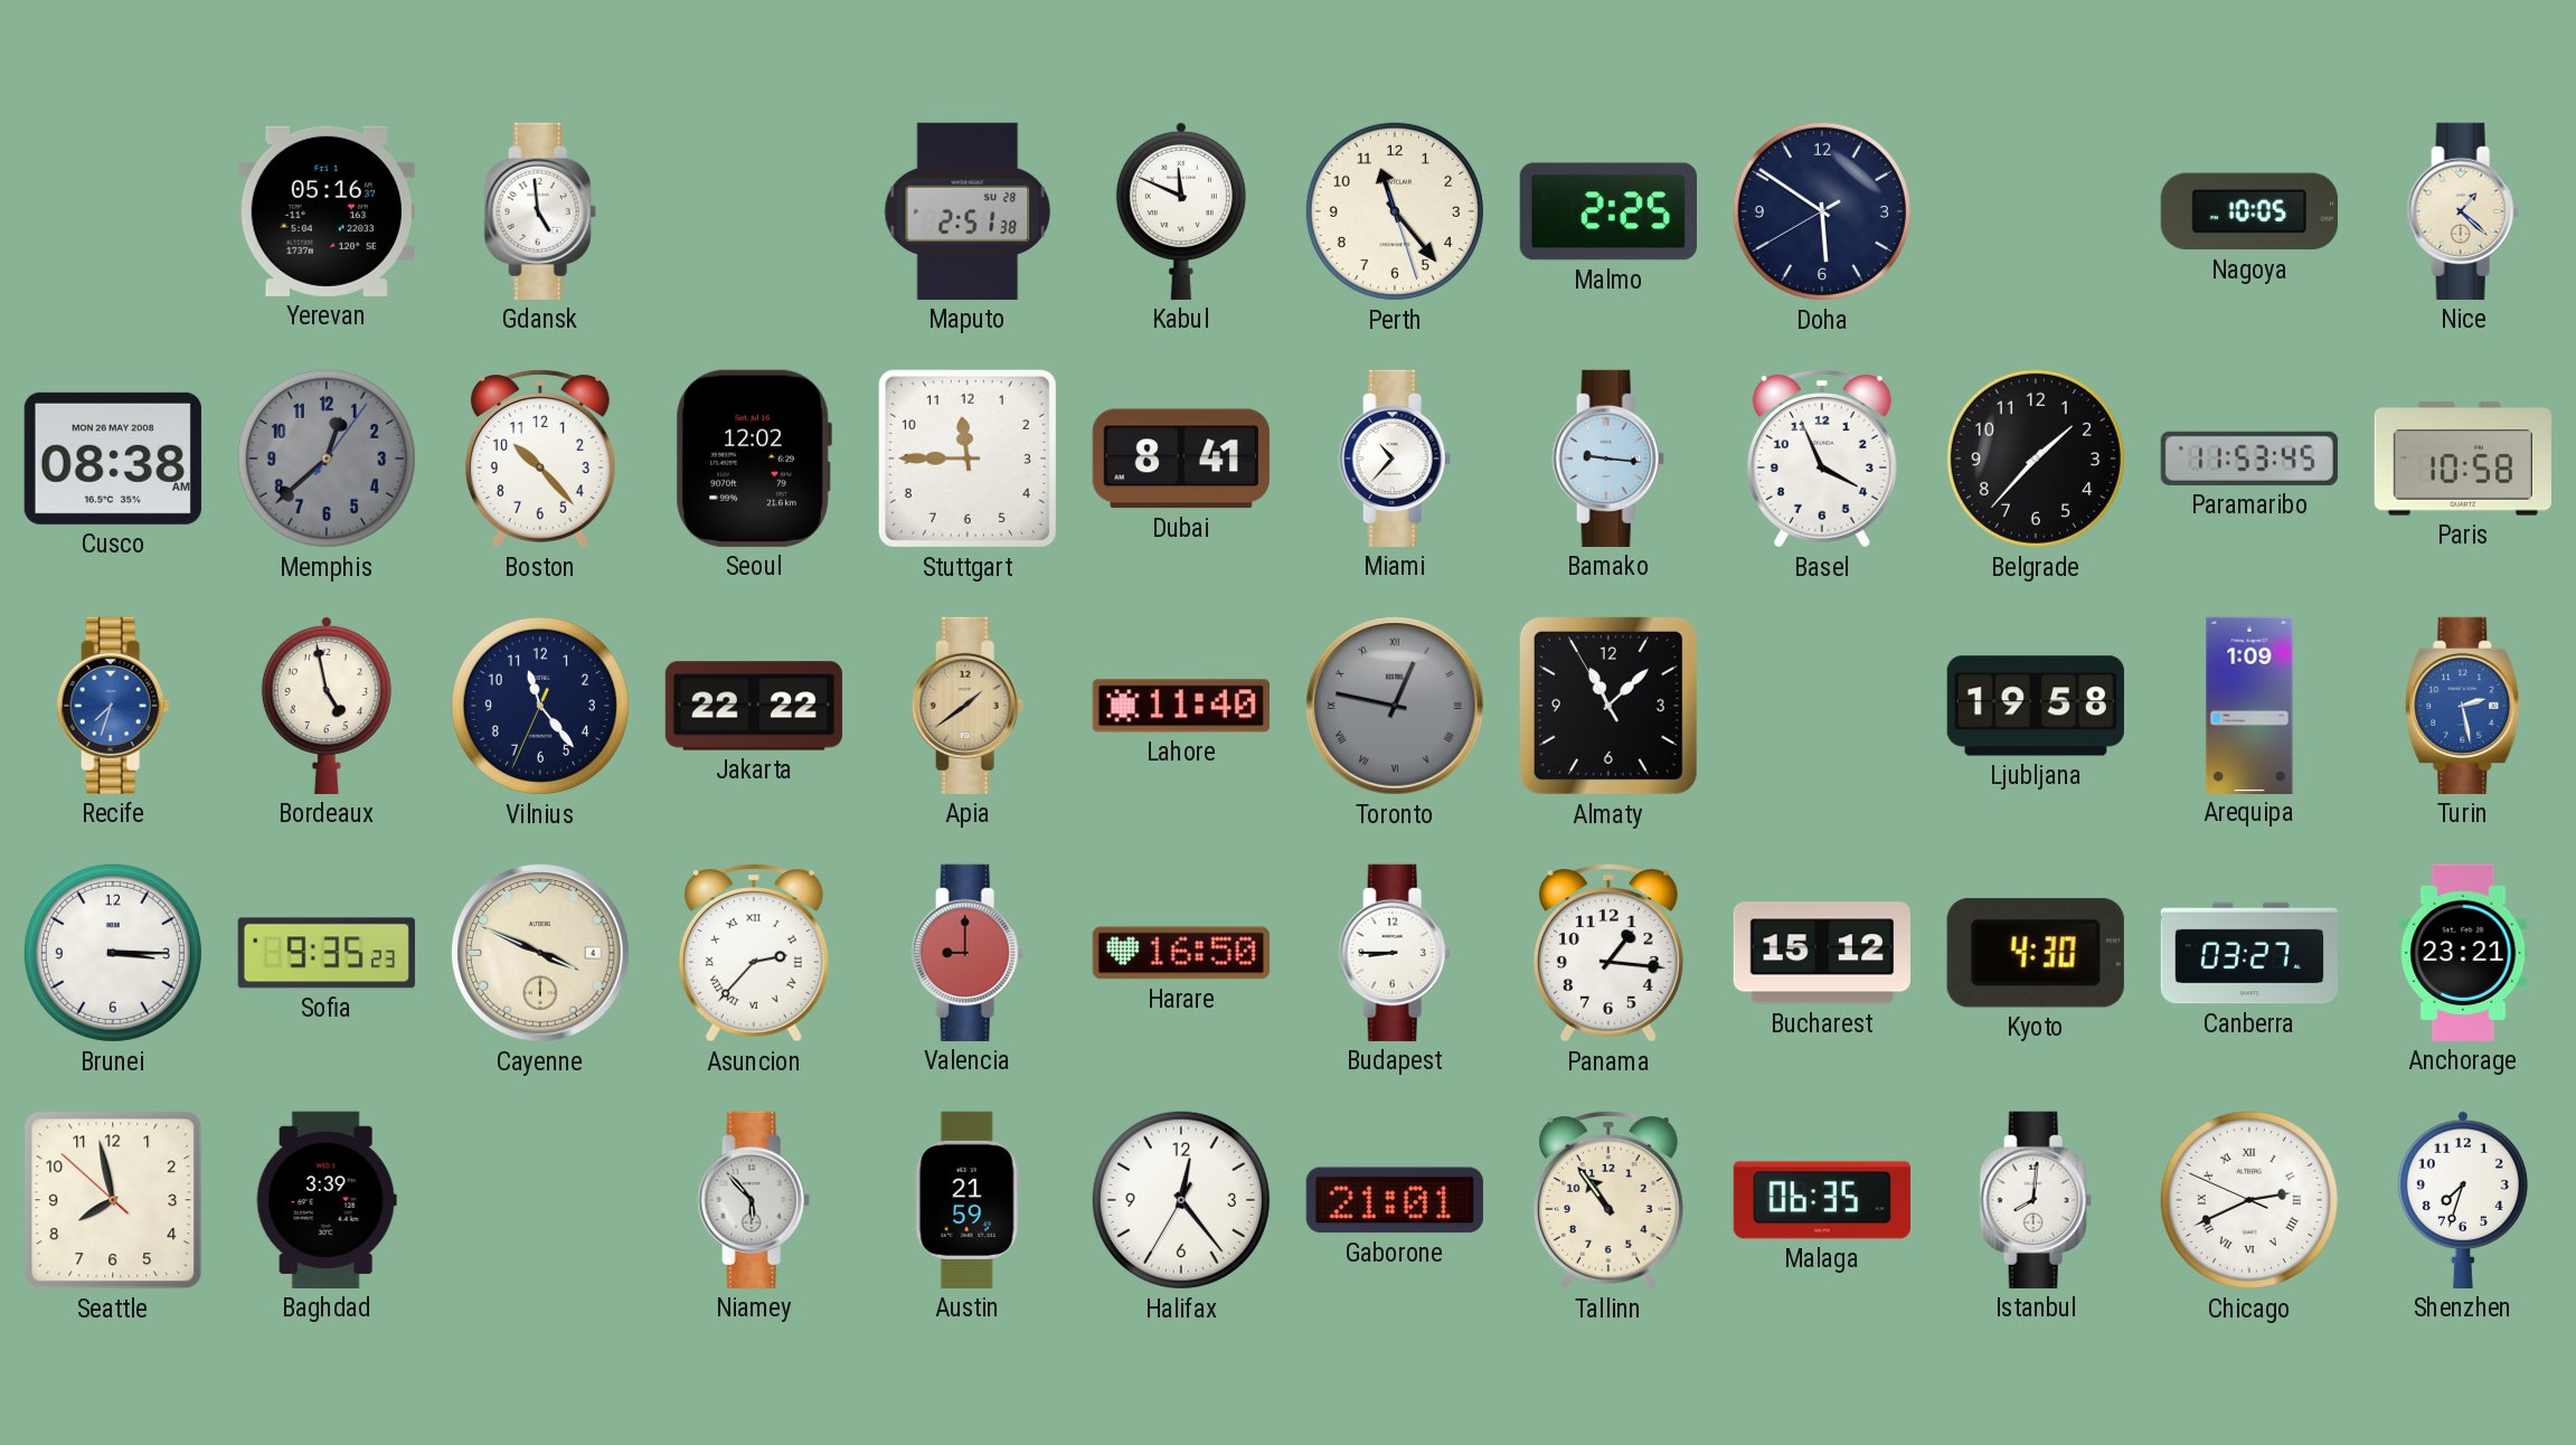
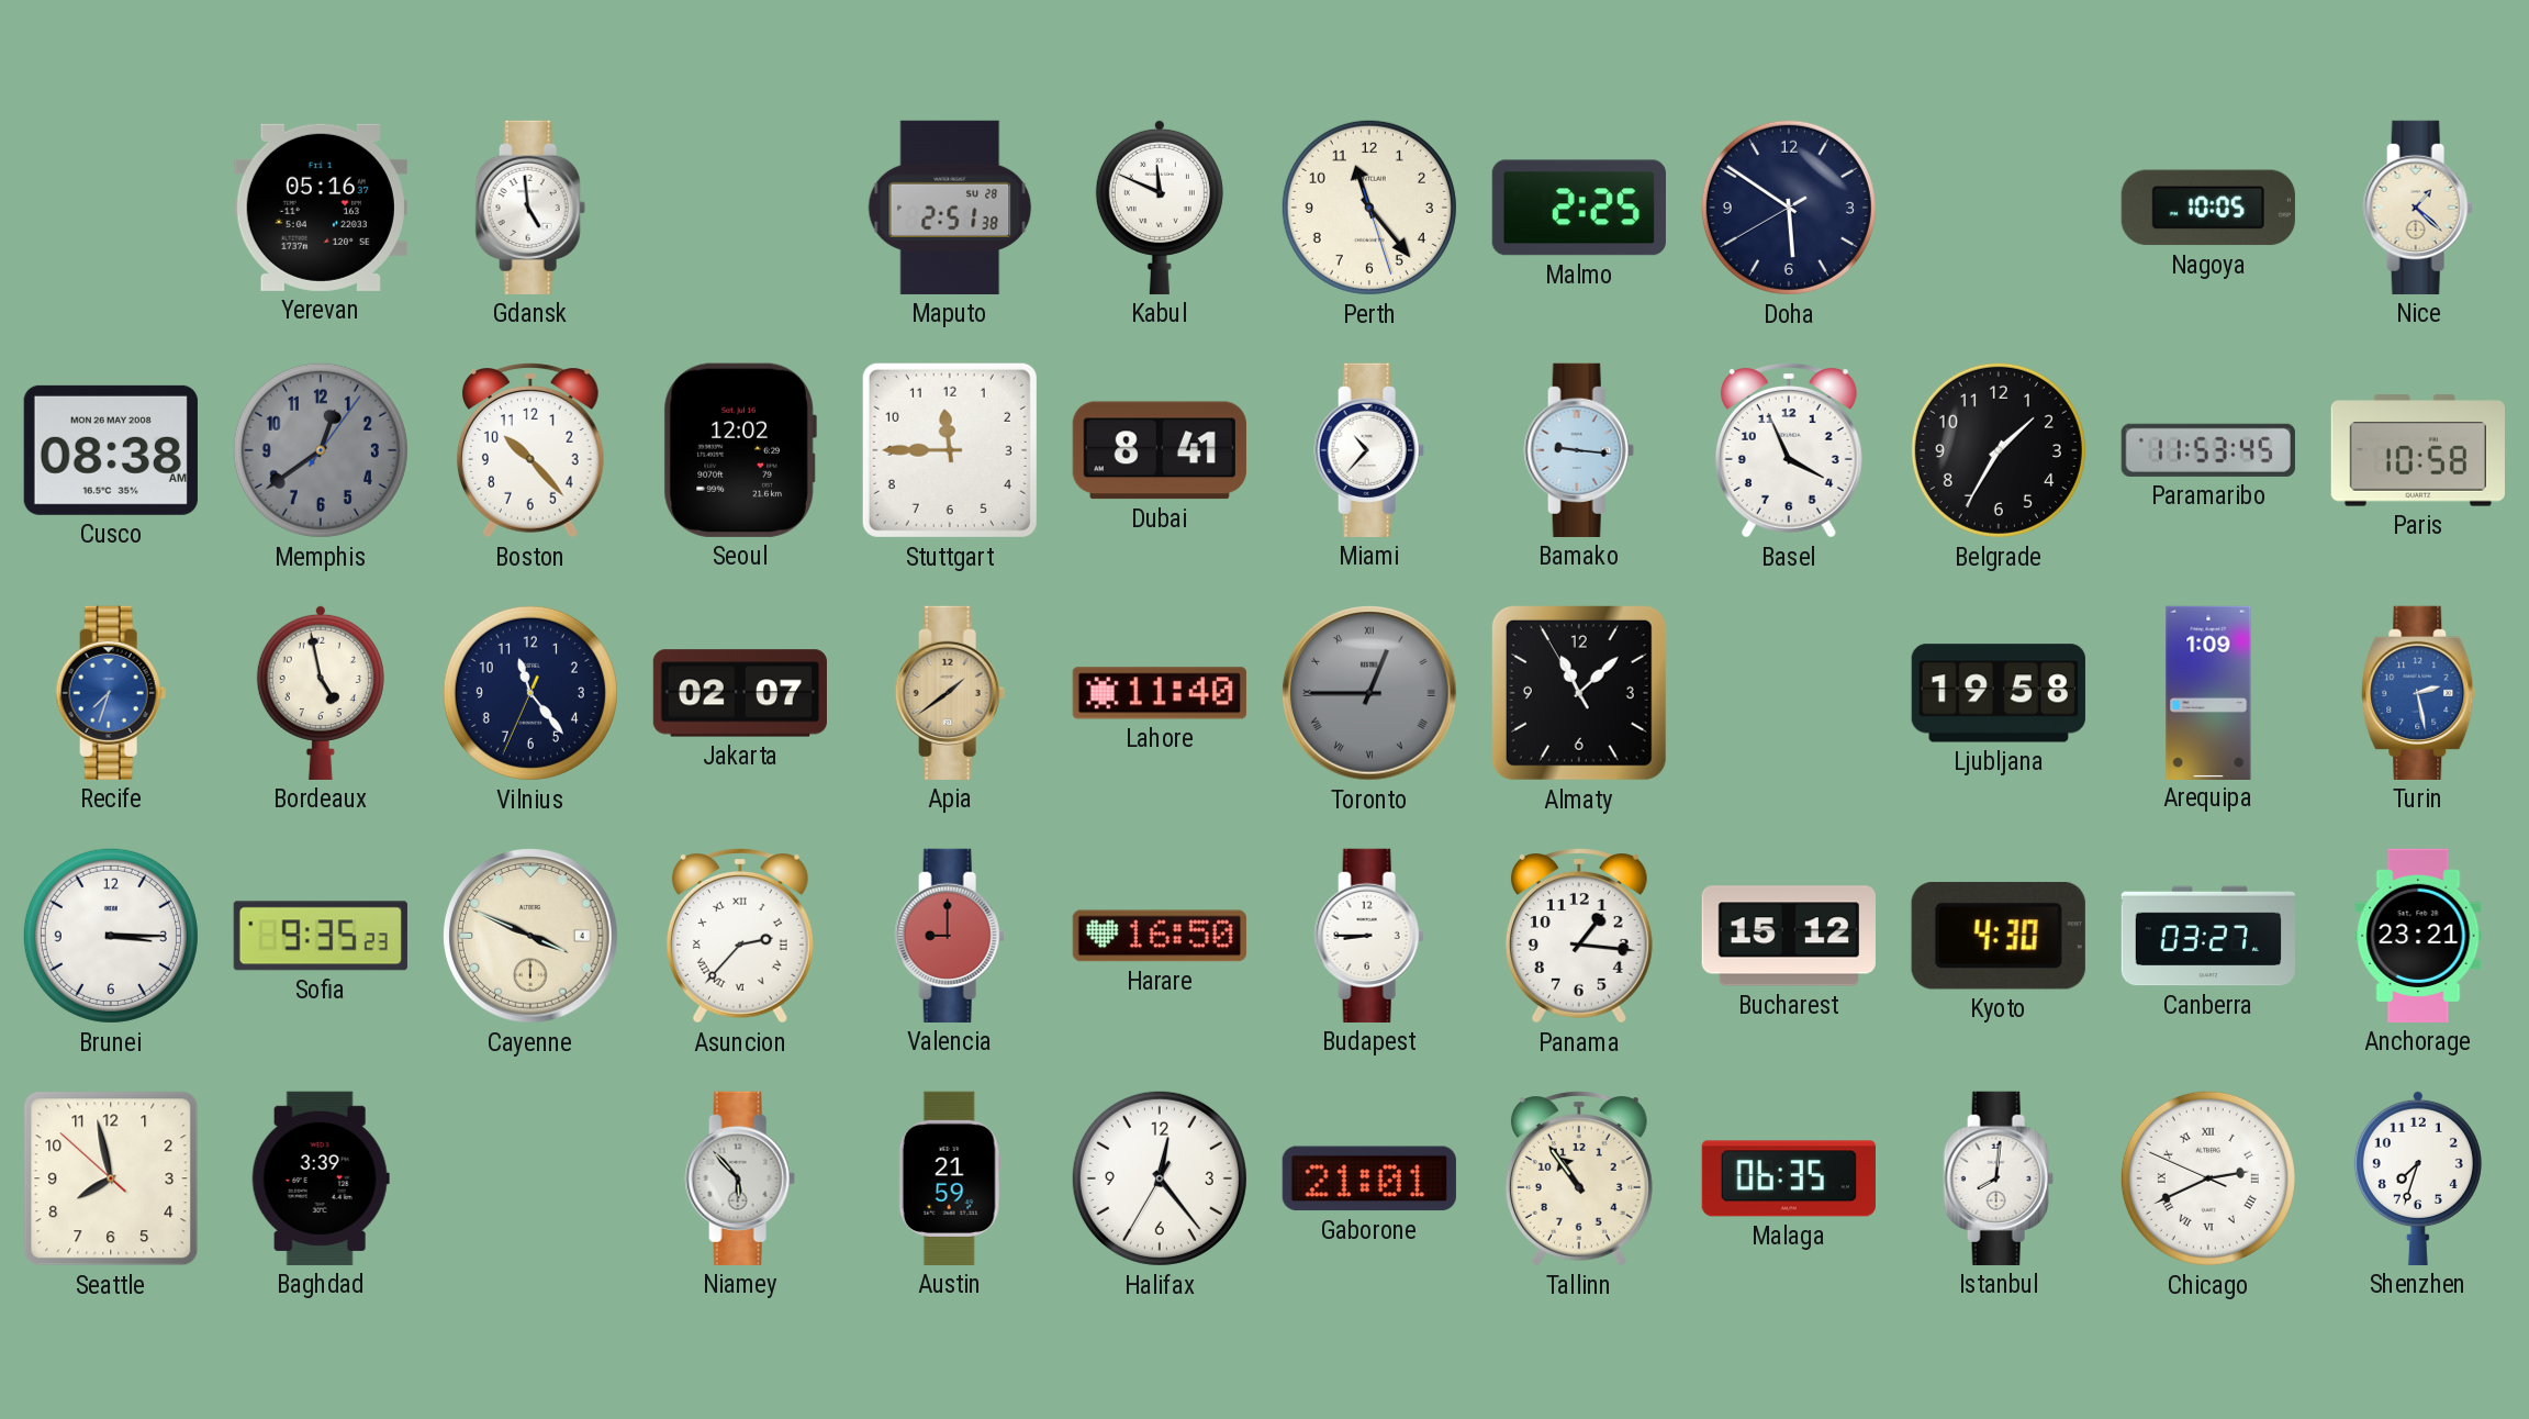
Memphis: 12:38 -> 12:39 (321, 450)
Belgrade: 1:37 -> 1:35 (1999, 450)
Jakarta: 22:22 -> 02:07 (739, 693)
Toronto: 12:47 -> 12:45 (1370, 694)
